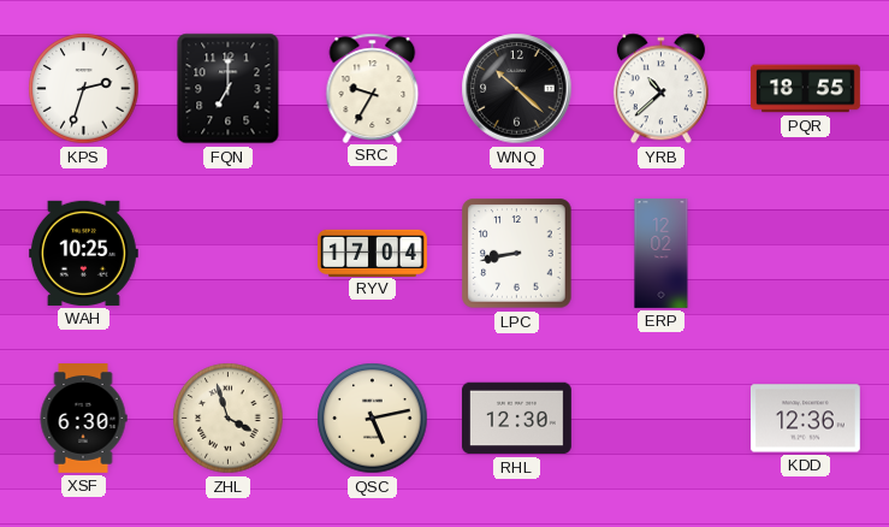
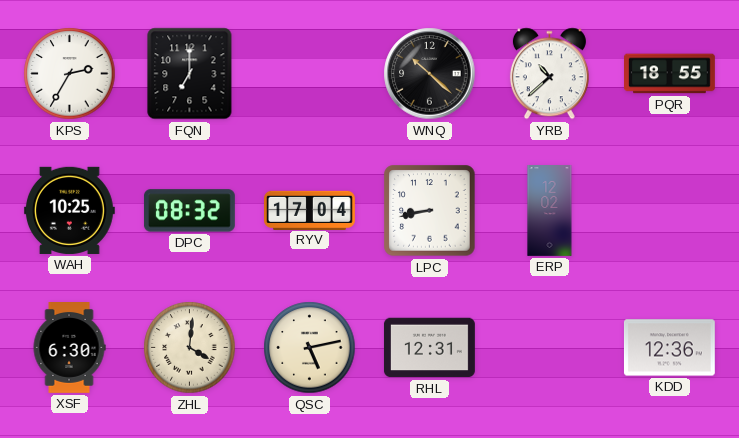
KPS: 2:33 -> 2:35 (70, 74)
SRC: 9:35 -> none (373, 88)
DPC: none -> 08:32 (189, 211)
ZHL: 3:57 -> 4:01 (190, 348)
RHL: 12:30 -> 12:31 (430, 348)
